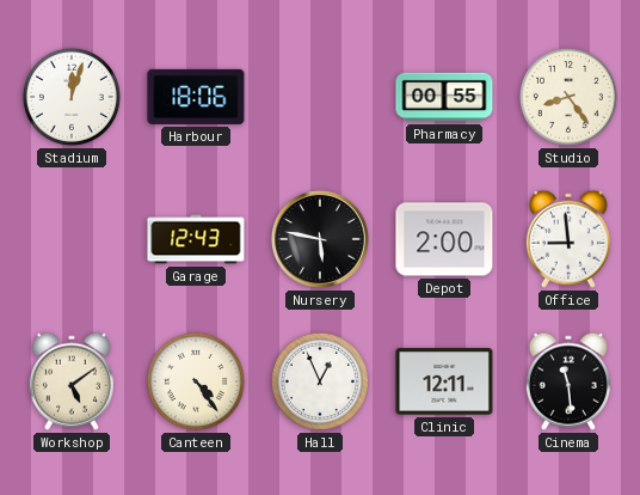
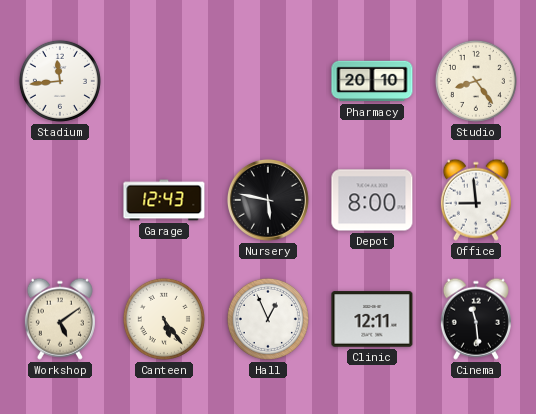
Stadium: 12:03 -> 11:44 (60, 81)
Harbour: 18:06 -> none (196, 97)
Pharmacy: 00:55 -> 20:10 (372, 81)
Depot: 2:00 -> 8:00 (372, 200)
Canteen: 4:24 -> 5:24 (164, 319)
